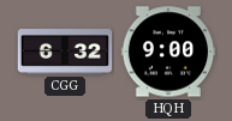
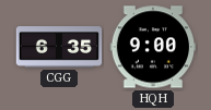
CGG: 6:32 -> 6:35 (59, 47)
